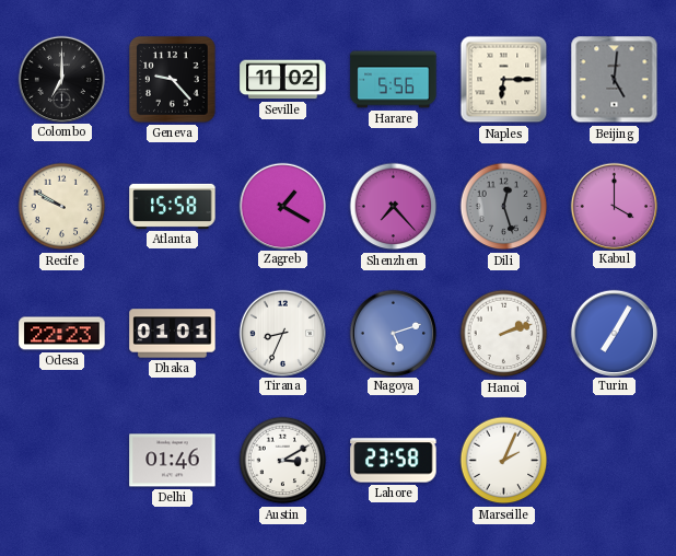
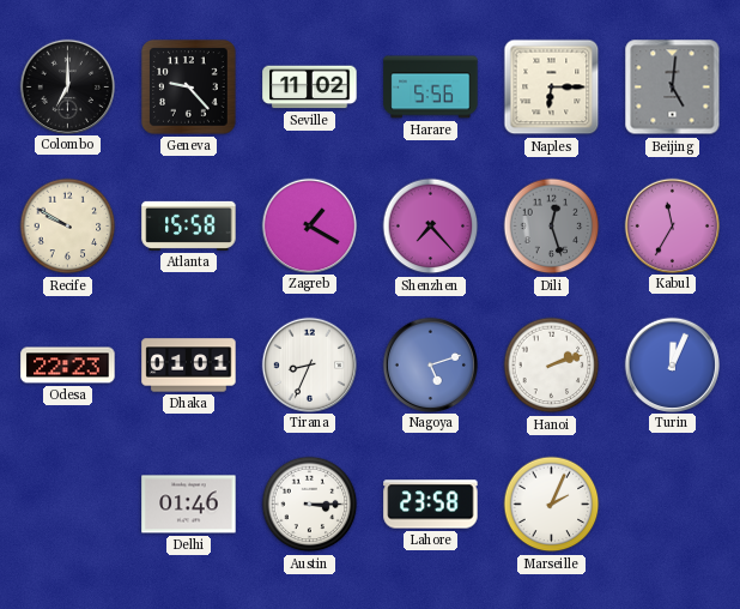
Kabul: 4:00 -> 11:35 (672, 225)
Turin: 7:05 -> 12:04 (672, 364)
Austin: 3:10 -> 3:15 (310, 505)
